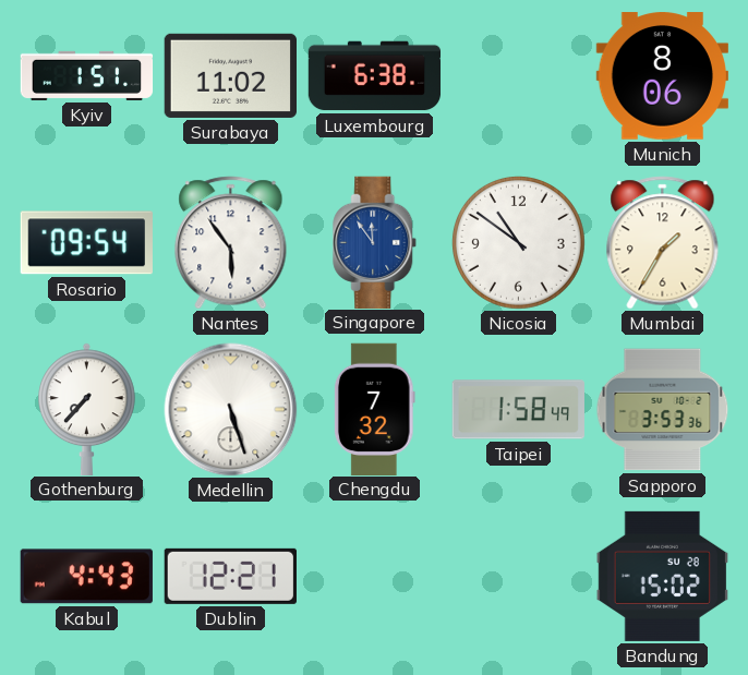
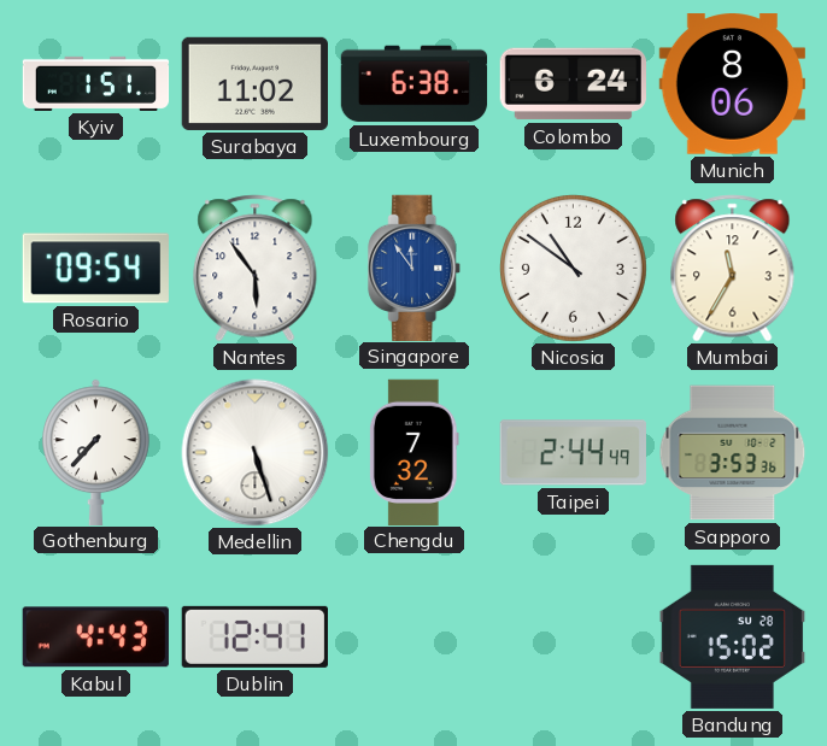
Colombo: none -> 6:24 (573, 84)
Mumbai: 1:35 -> 11:35 (733, 269)
Taipei: 1:58 -> 2:44 (573, 453)
Dublin: 12:21 -> 12:41 (254, 636)
